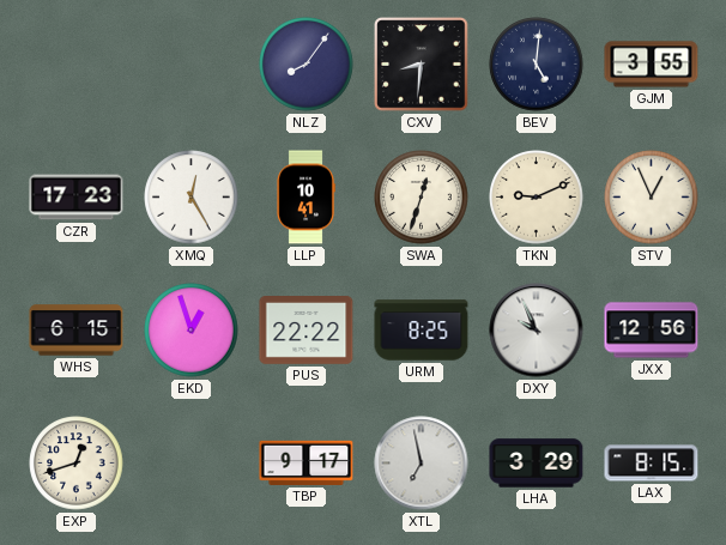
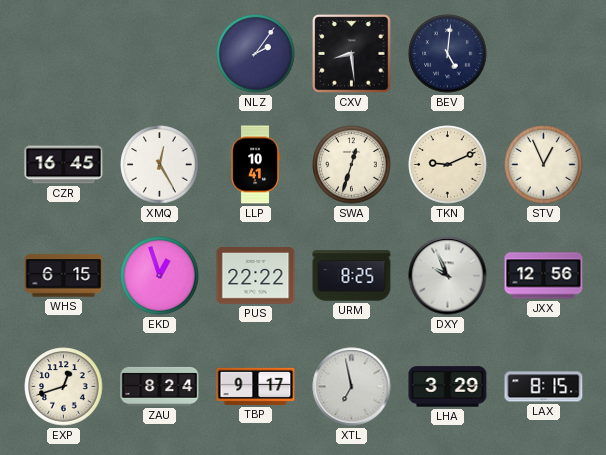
NLZ: 8:06 -> 2:06 (256, 54)
CXV: 8:31 -> 8:29 (352, 54)
GJM: 3:55 -> none (652, 65)
CZR: 17:23 -> 16:45 (64, 165)
ZAU: none -> 8:24 (160, 386)
